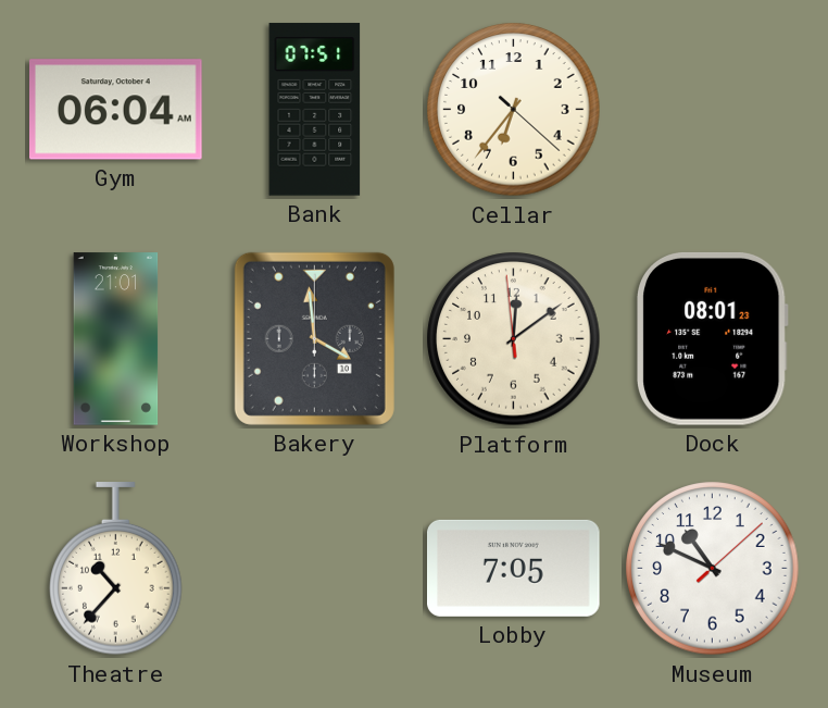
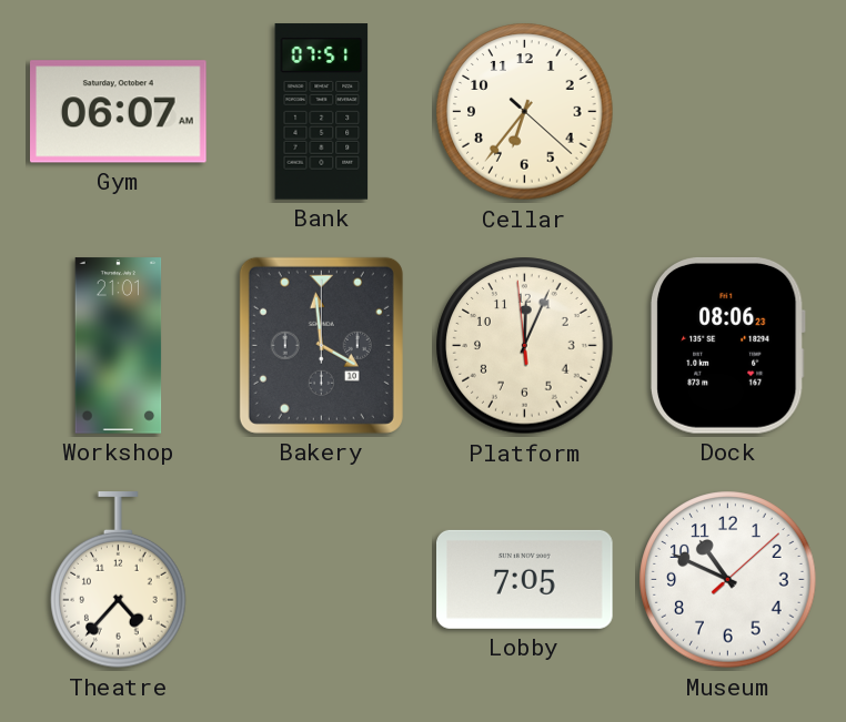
Gym: 06:04 -> 06:07 (119, 112)
Platform: 12:08 -> 12:03 (525, 346)
Dock: 08:01 -> 08:06 (727, 345)
Theatre: 10:37 -> 4:37 (119, 580)
